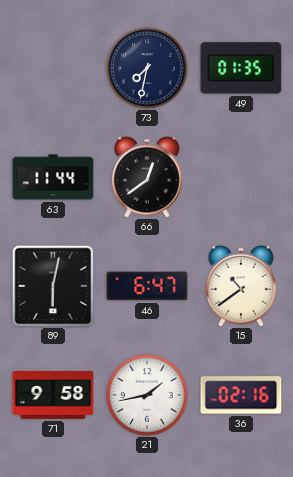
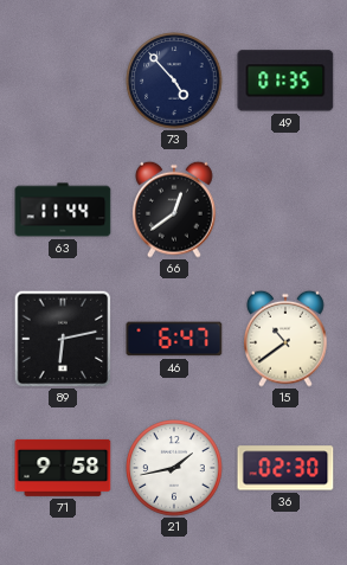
73: 7:32 -> 4:53 (174, 81)
89: 6:02 -> 6:13 (63, 339)
36: 02:16 -> 02:30 (285, 468)
